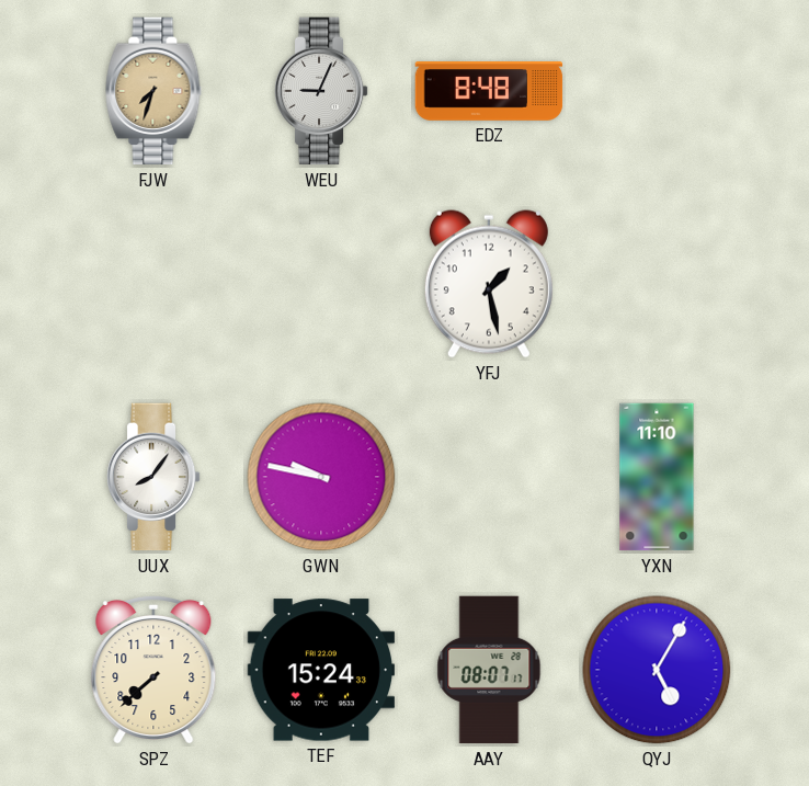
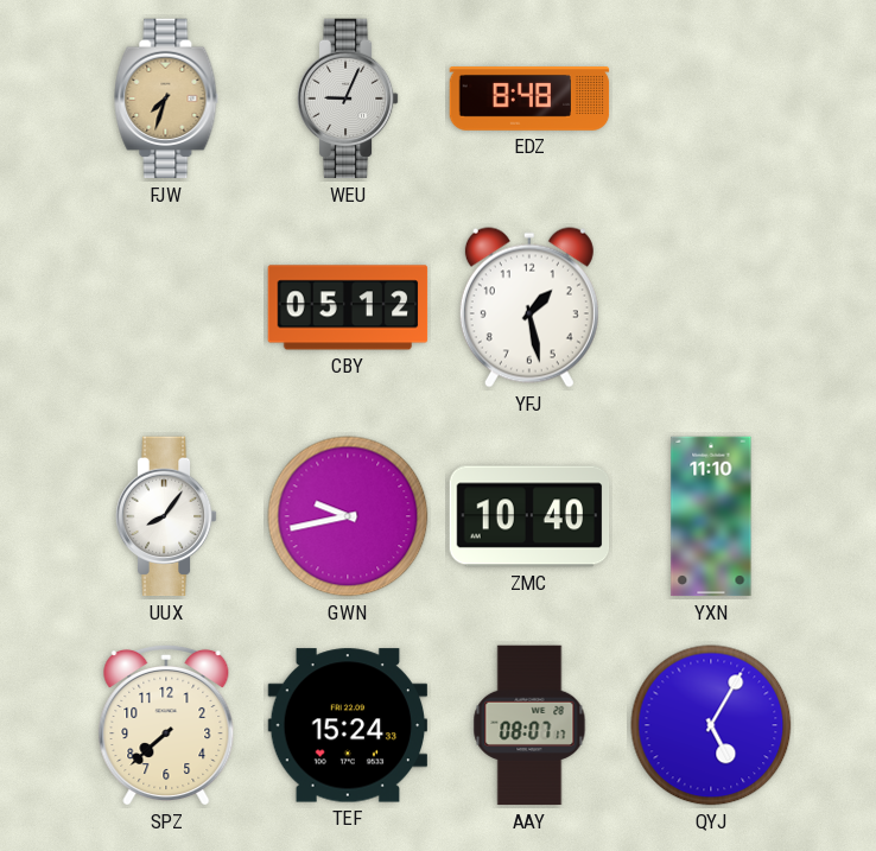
CBY: none -> 05:12 (348, 307)
GWN: 9:47 -> 9:43 (348, 516)
ZMC: none -> 10:40 (529, 516)
